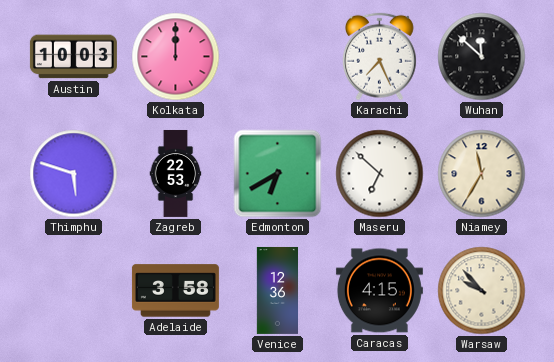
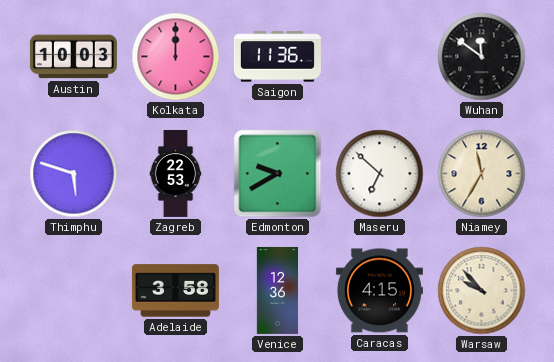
Saigon: none -> 11:36 (277, 57)
Karachi: 7:26 -> none (379, 57)
Wuhan: 11:52 -> 11:51 (482, 57)
Edmonton: 6:40 -> 9:40 (278, 174)
